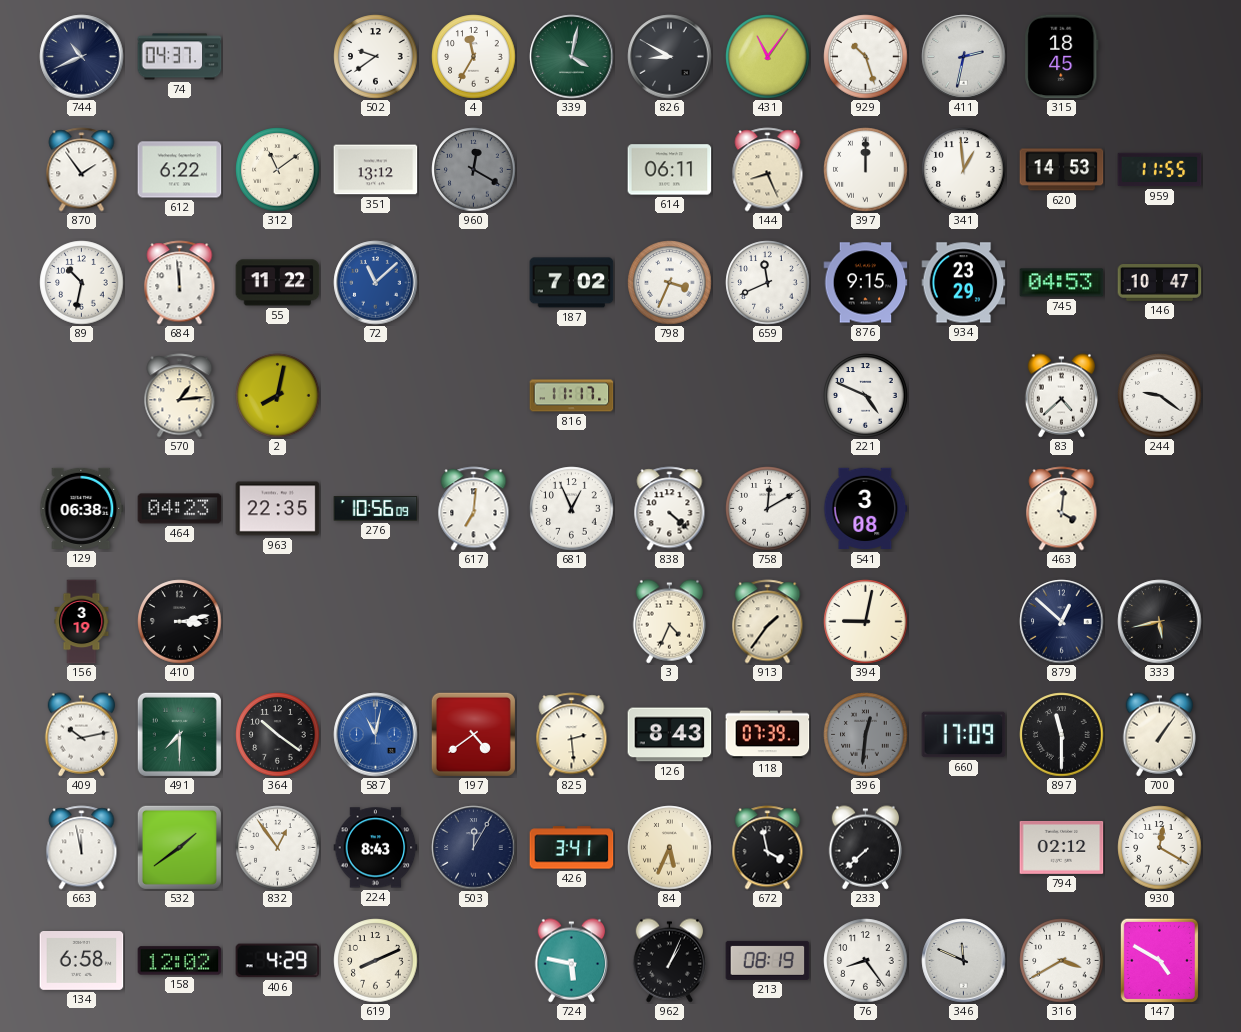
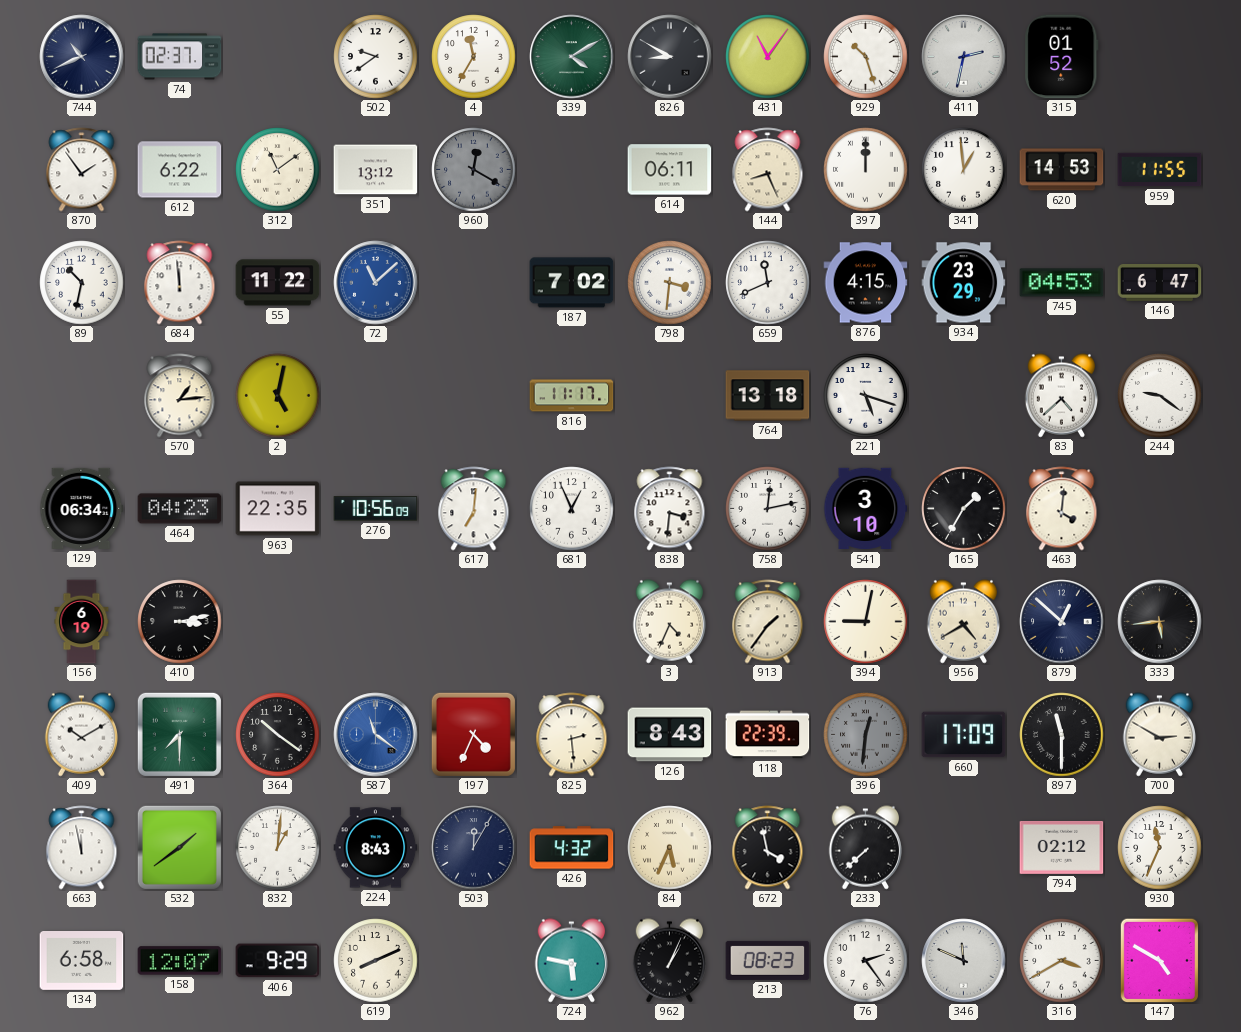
74: 04:37 -> 02:37 (180, 57)
339: 4:02 -> 4:10 (572, 57)
315: 18:45 -> 01:52 (1062, 57)
798: 3:34 -> 3:31 (670, 283)
876: 9:15 -> 4:15 (866, 283)
146: 10:47 -> 6:47 (1160, 283)
2: 8:02 -> 5:02 (278, 396)
764: none -> 13:18 (768, 396)
221: 4:49 -> 5:18 (866, 396)
129: 06:38 -> 06:34 (82, 508)
838: 4:22 -> 3:31 (670, 509)
758: 12:10 -> 12:13 (768, 509)
541: 3:08 -> 3:10 (866, 509)
165: none -> 1:35 (964, 509)
156: 3:19 -> 6:19 (82, 622)
956: none -> 4:40 (963, 622)
333: 5:43 -> 5:44 (1160, 622)
409: 10:13 -> 10:10 (81, 735)
587: 11:02 -> 11:21 (376, 735)
197: 4:39 -> 4:34 (473, 734)
118: 07:39 -> 22:39 (768, 735)
700: 1:06 -> 2:50 (1159, 735)
832: 12:54 -> 1:01 (278, 848)
426: 3:41 -> 4:32 (572, 848)
930: 12:20 -> 11:34 (1160, 848)
158: 12:02 -> 12:07 (180, 961)
406: 4:29 -> 9:29 (278, 961)
213: 08:19 -> 08:23 (768, 960)
76: 8:24 -> 2:24 (866, 961)
